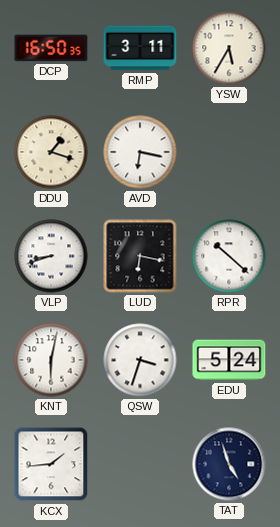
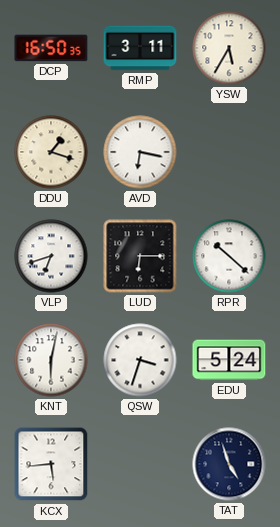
VLP: 8:42 -> 6:42 (51, 256)
LUD: 6:17 -> 6:15 (140, 256)
KCX: 1:44 -> 5:44 (51, 464)
